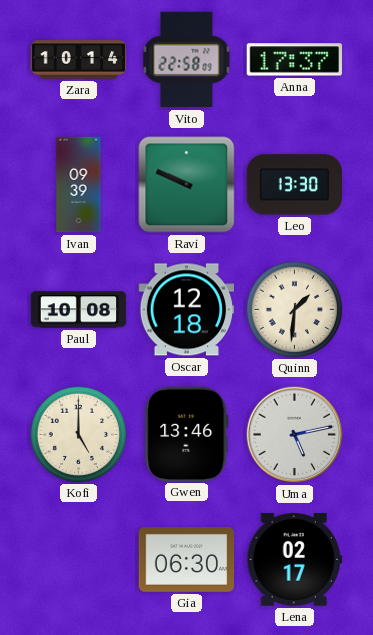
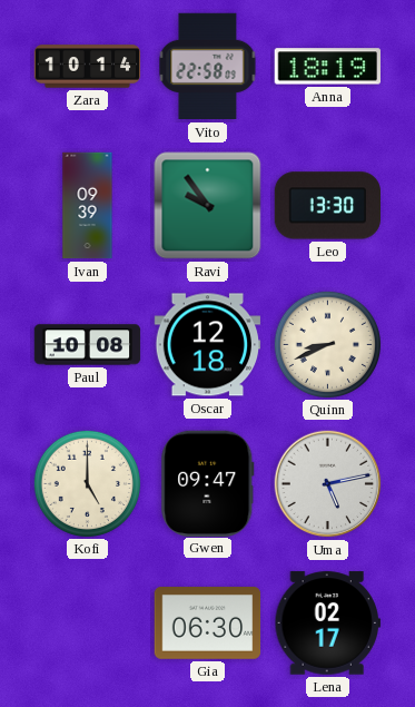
Anna: 17:37 -> 18:19 (327, 67)
Ravi: 9:49 -> 9:54 (208, 206)
Quinn: 1:31 -> 8:41 (327, 344)
Gwen: 13:46 -> 09:47 (208, 483)
